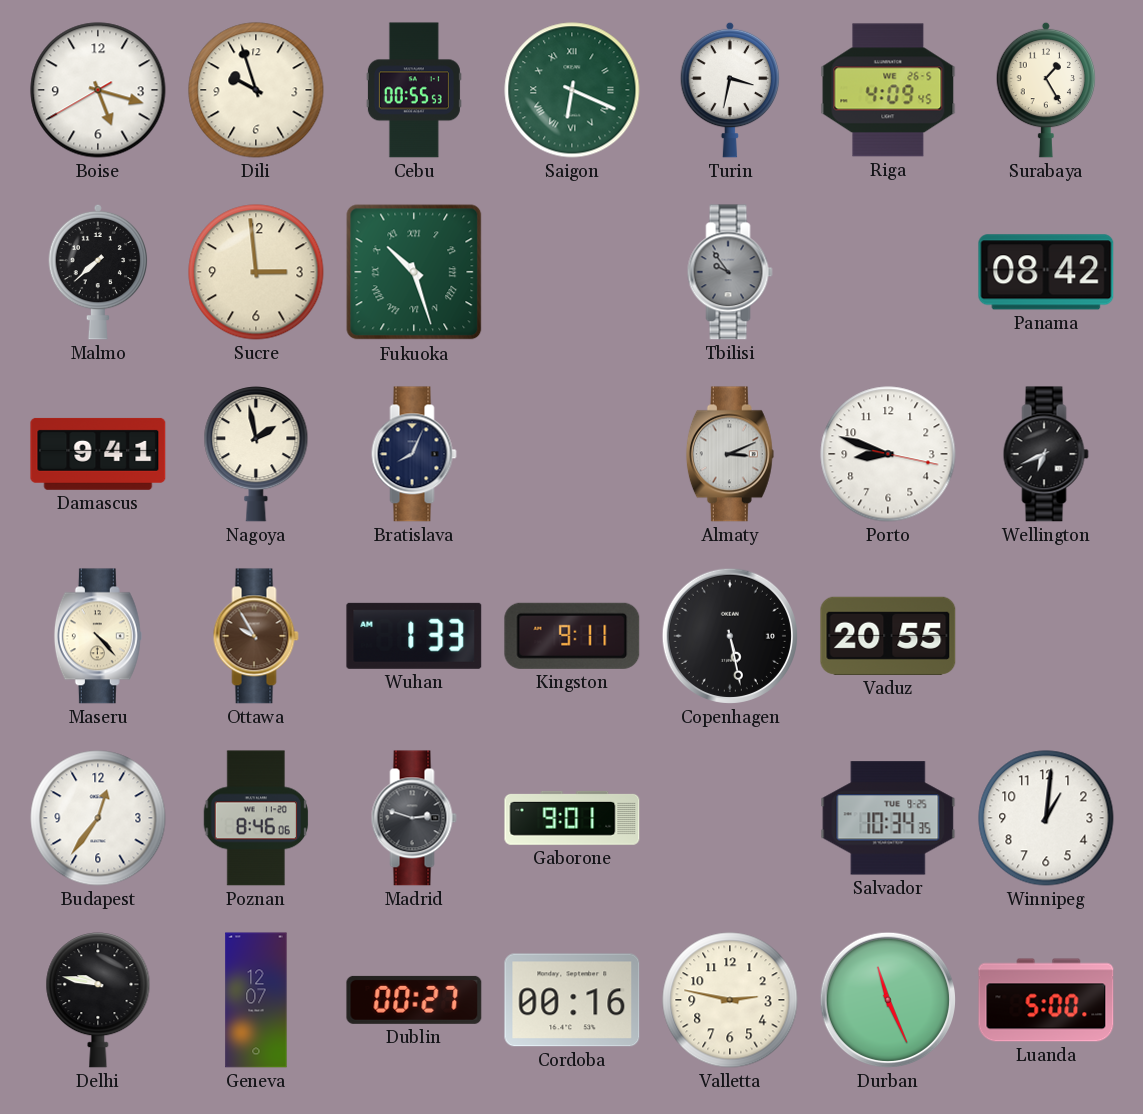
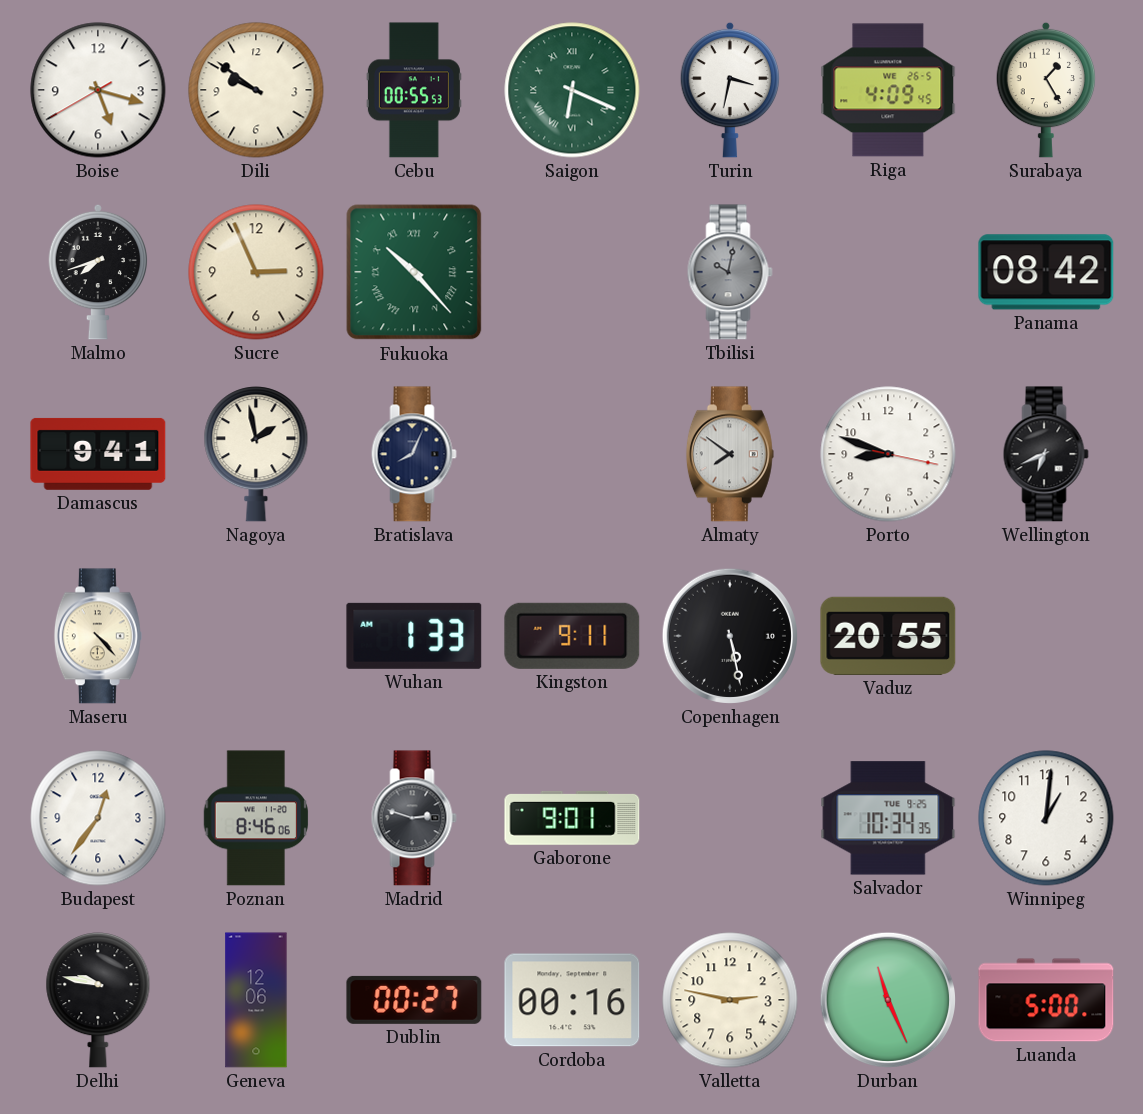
Dili: 9:57 -> 9:51 (256, 90)
Malmo: 7:38 -> 7:42 (98, 272)
Sucre: 2:59 -> 2:56 (256, 272)
Fukuoka: 10:27 -> 10:23 (414, 272)
Tbilisi: 9:54 -> 10:02 (730, 272)
Almaty: 3:11 -> 7:51 (730, 454)
Ottawa: 9:55 -> none (256, 636)
Geneva: 12:07 -> 12:06 (256, 1000)
